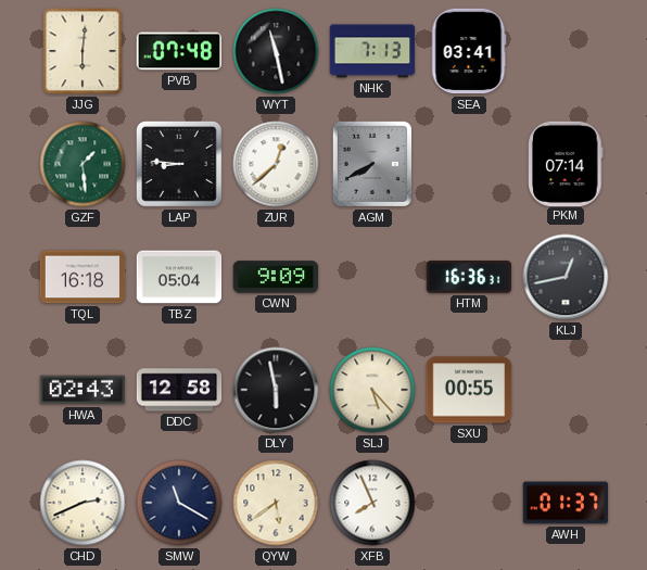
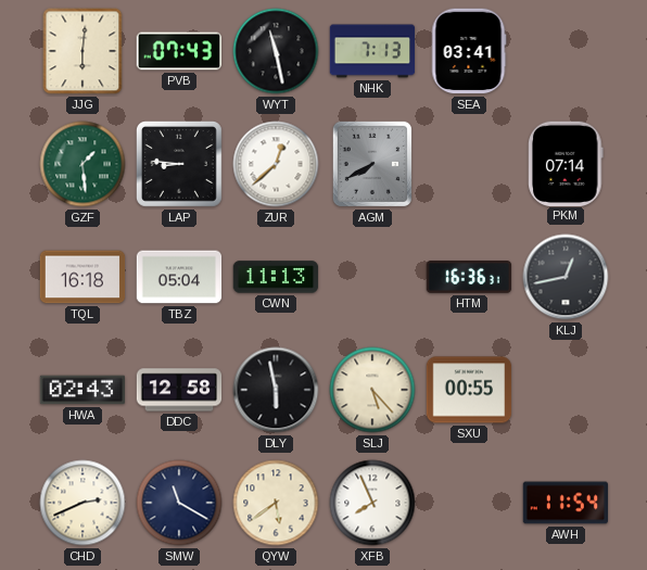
PVB: 07:48 -> 07:43 (179, 51)
CWN: 9:09 -> 11:13 (276, 277)
AWH: 01:37 -> 11:54 (566, 503)
